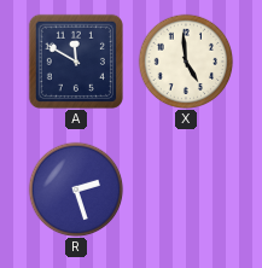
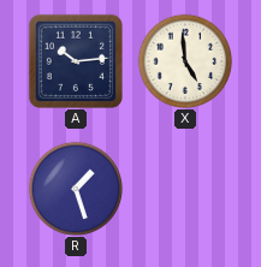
A: 11:50 -> 10:14 (76, 61)
R: 2:27 -> 1:27 (76, 189)
